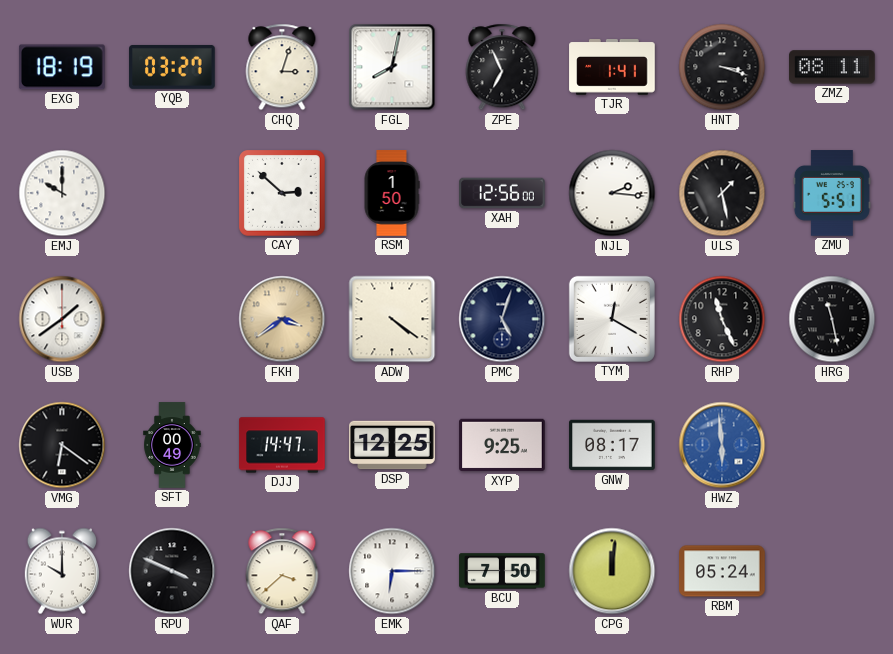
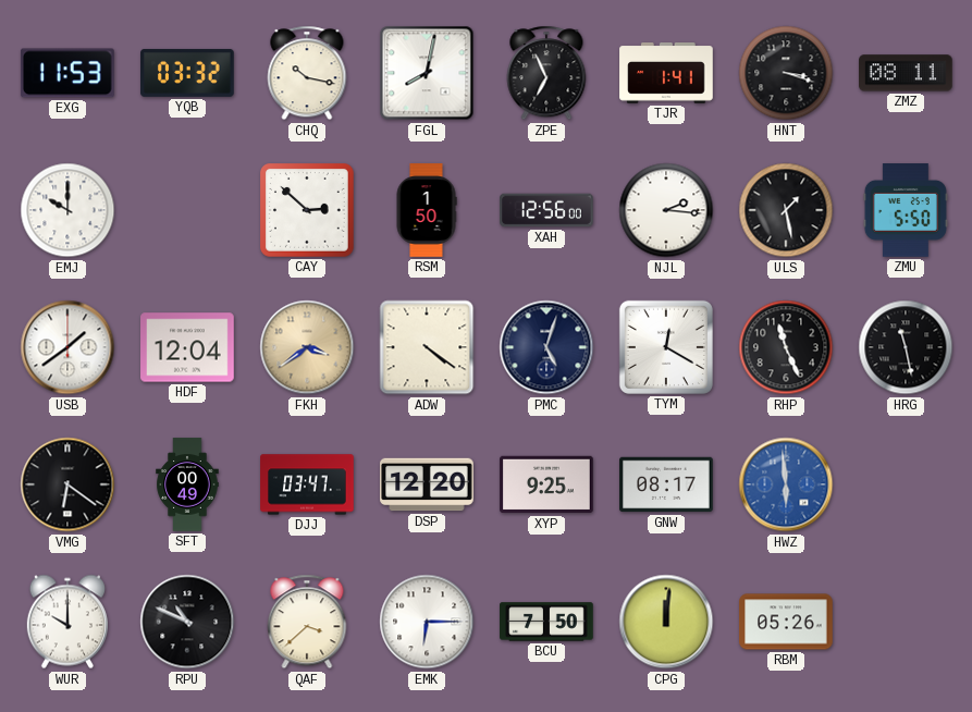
EXG: 18:19 -> 11:53 (67, 73)
YQB: 03:27 -> 03:32 (187, 73)
CHQ: 3:03 -> 10:17 (307, 73)
ZMU: 5:51 -> 5:50 (906, 210)
HDF: none -> 12:04 (187, 347)
DJJ: 14:47 -> 03:47 (307, 484)
DSP: 12:25 -> 12:20 (427, 484)
RPU: 3:49 -> 10:49 (187, 622)
RBM: 05:24 -> 05:26 (786, 622)
